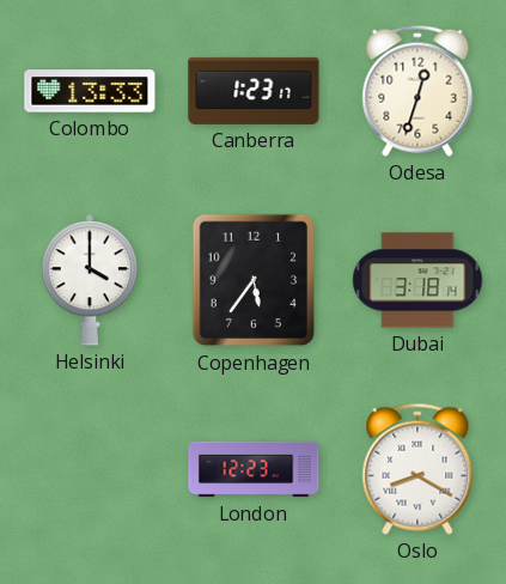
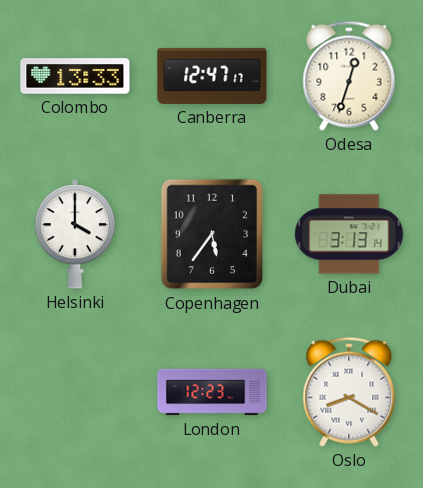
Canberra: 1:23 -> 12:47 (212, 76)
Dubai: 3:18 -> 3:13 (349, 234)
